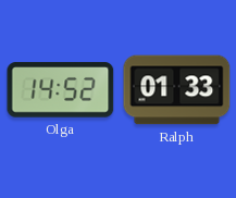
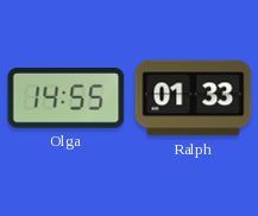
Olga: 14:52 -> 14:55 (67, 99)
